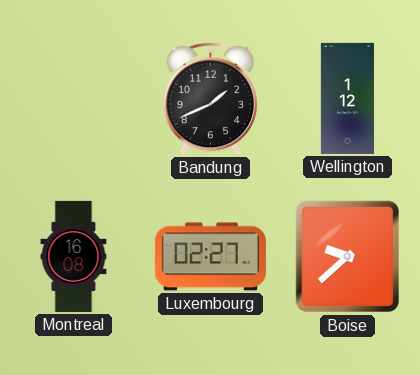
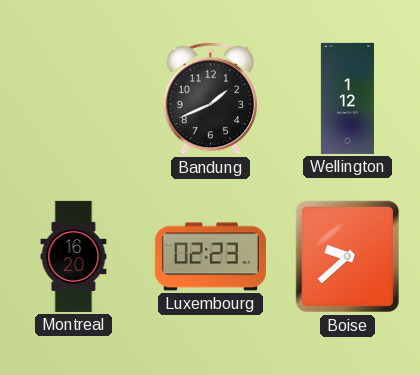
Montreal: 16:08 -> 16:20 (74, 256)
Luxembourg: 02:27 -> 02:23 (210, 257)
